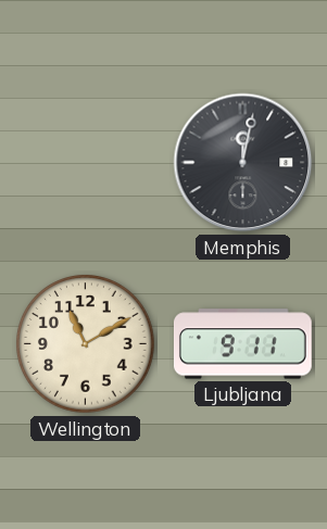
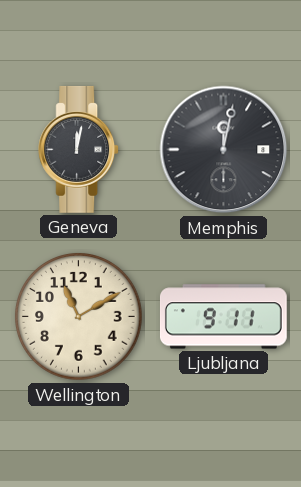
Geneva: none -> 12:02 (79, 149)
